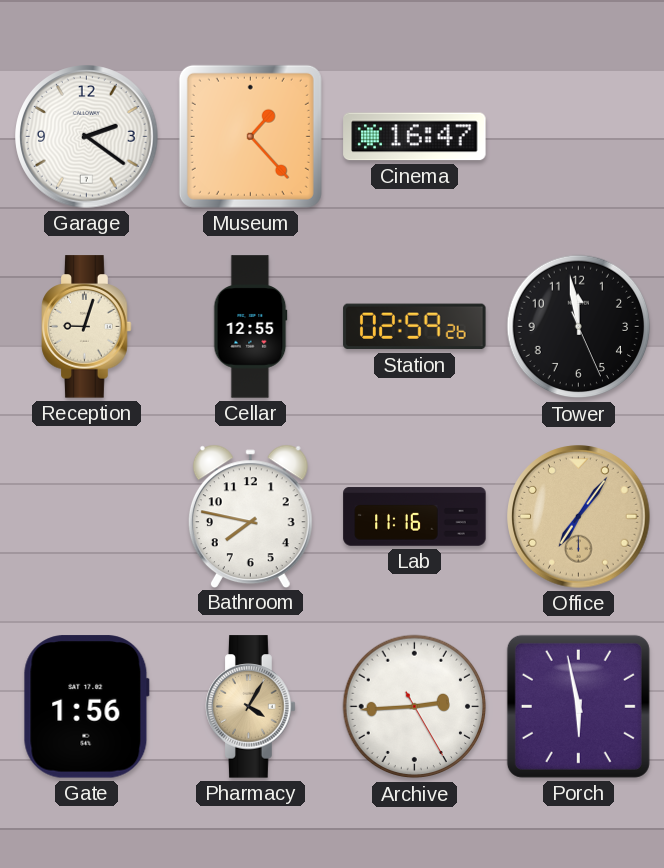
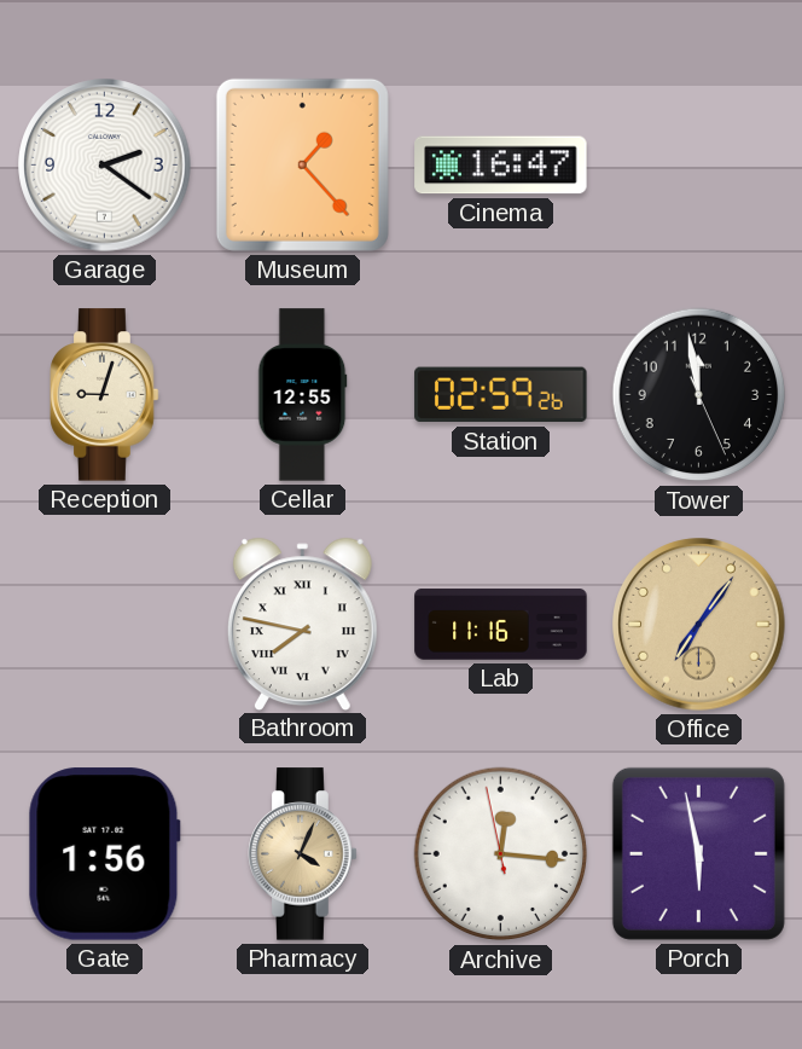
Bathroom numerals: Arabic -> Roman (302, 624)
Pharmacy: 4:05 -> 4:04 (303, 854)
Archive: 2:44 -> 12:15 (501, 854)
